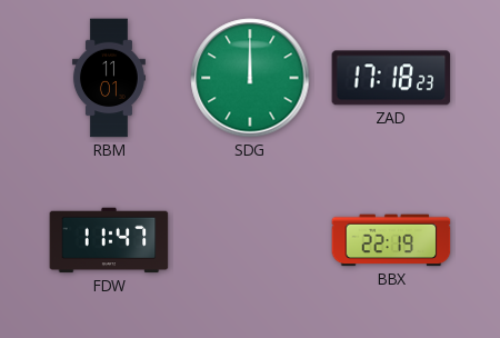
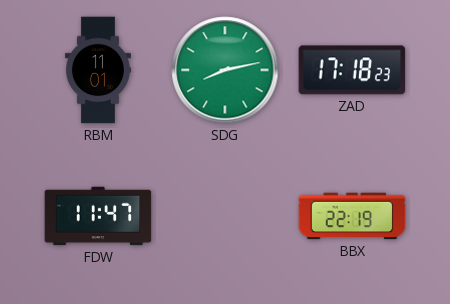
SDG: 12:00 -> 8:13 (225, 70)
